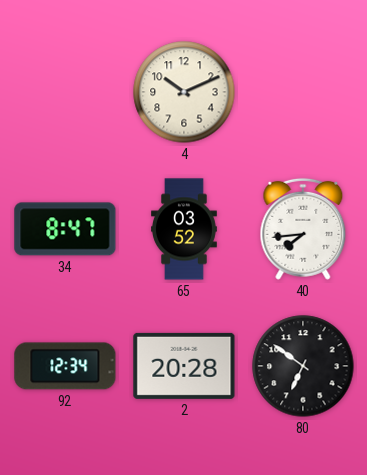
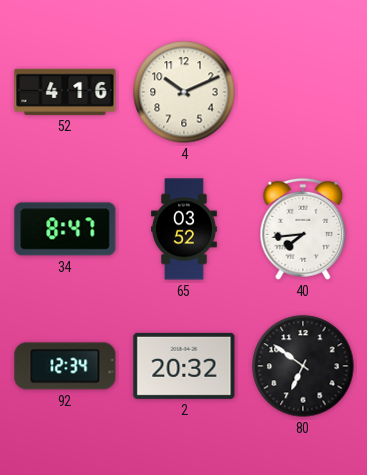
52: none -> 4:16 (65, 92)
2: 20:28 -> 20:32 (184, 366)
